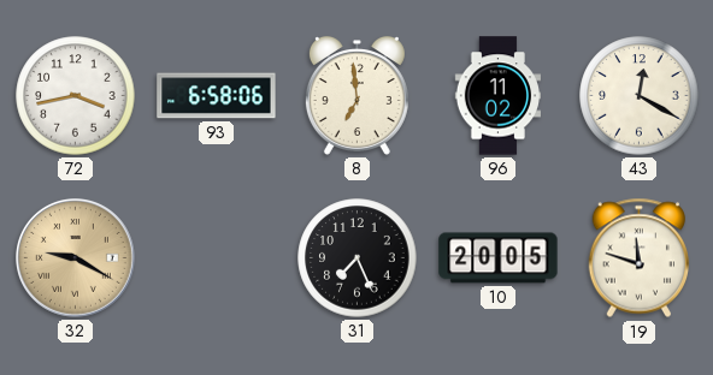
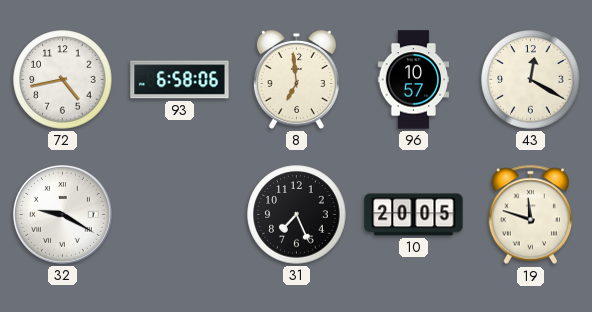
72: 3:43 -> 4:43 (63, 80)
96: 11:02 -> 10:57 (413, 80)
32 dial: champagne -> white (63, 215)
